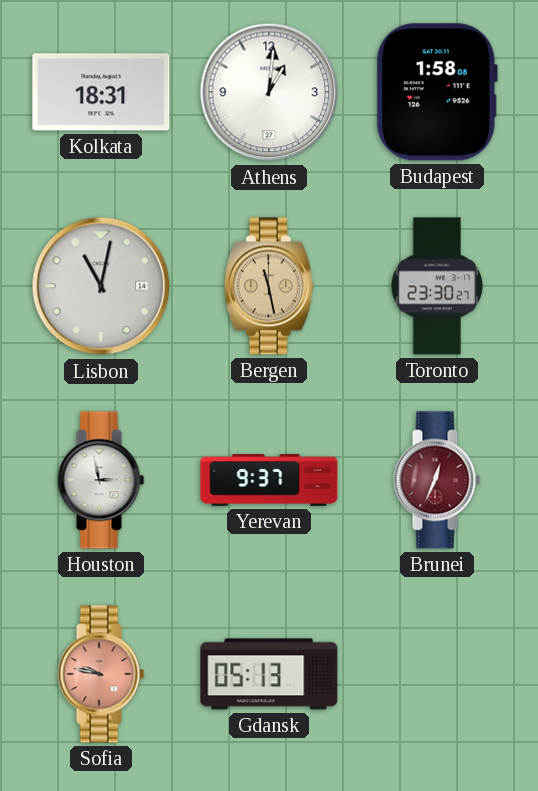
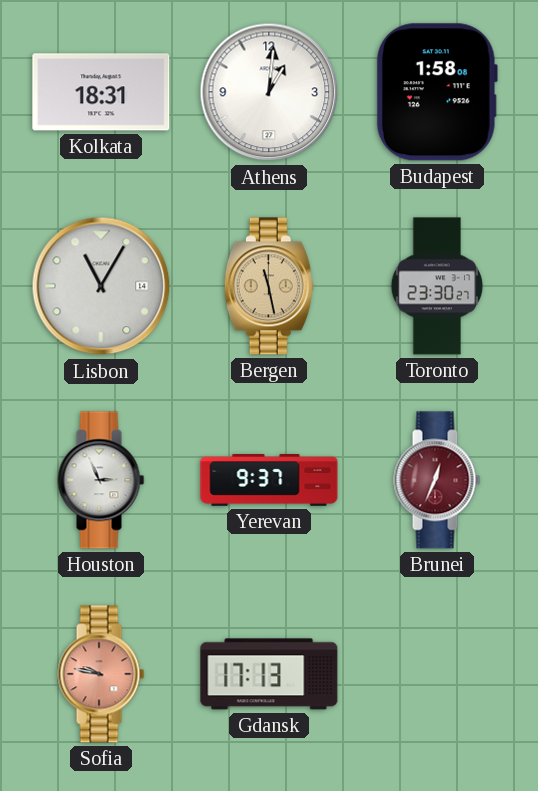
Lisbon: 11:02 -> 11:05 (101, 286)
Houston: 2:58 -> 2:56 (101, 480)
Gdansk: 05:13 -> 17:13 (269, 674)
